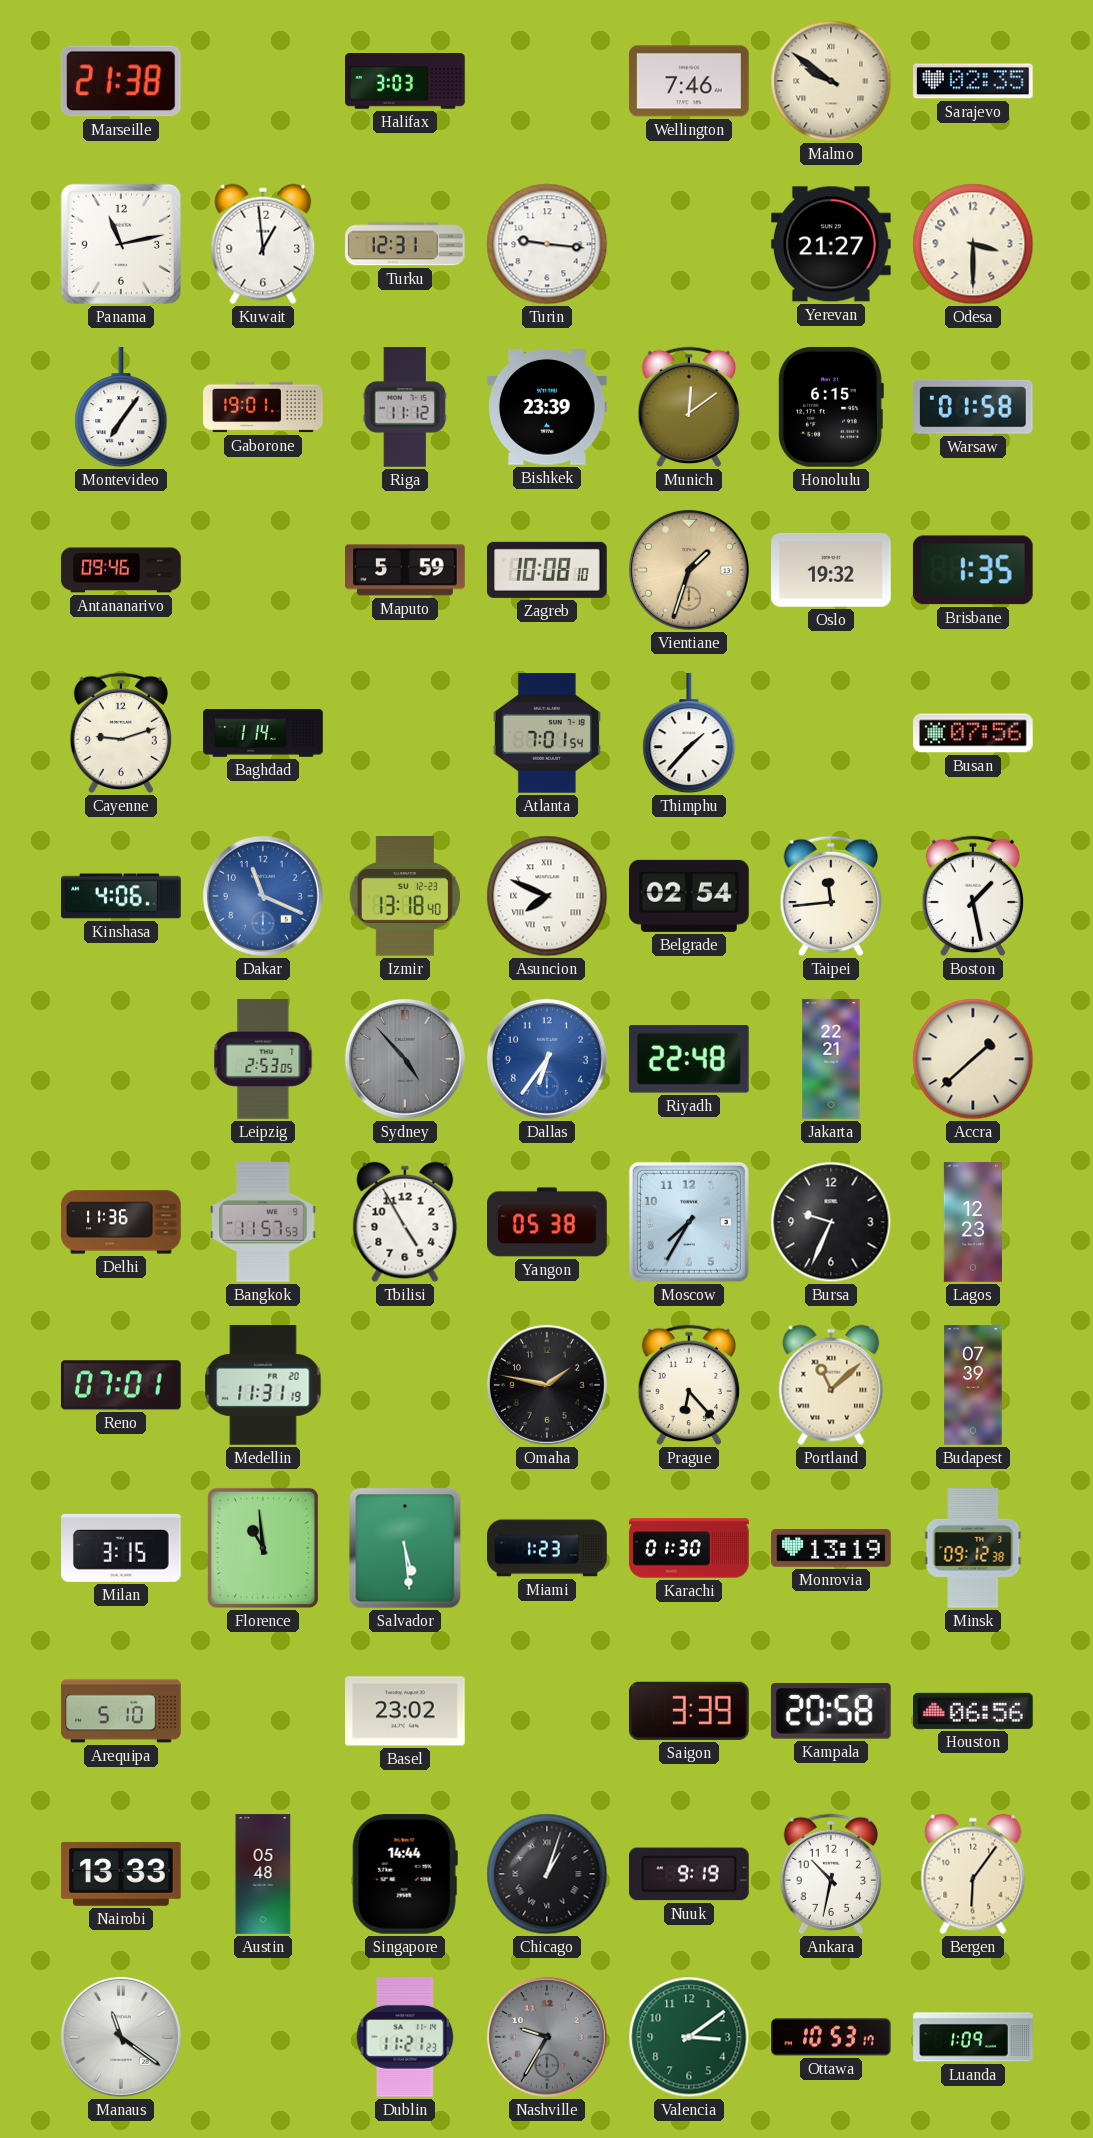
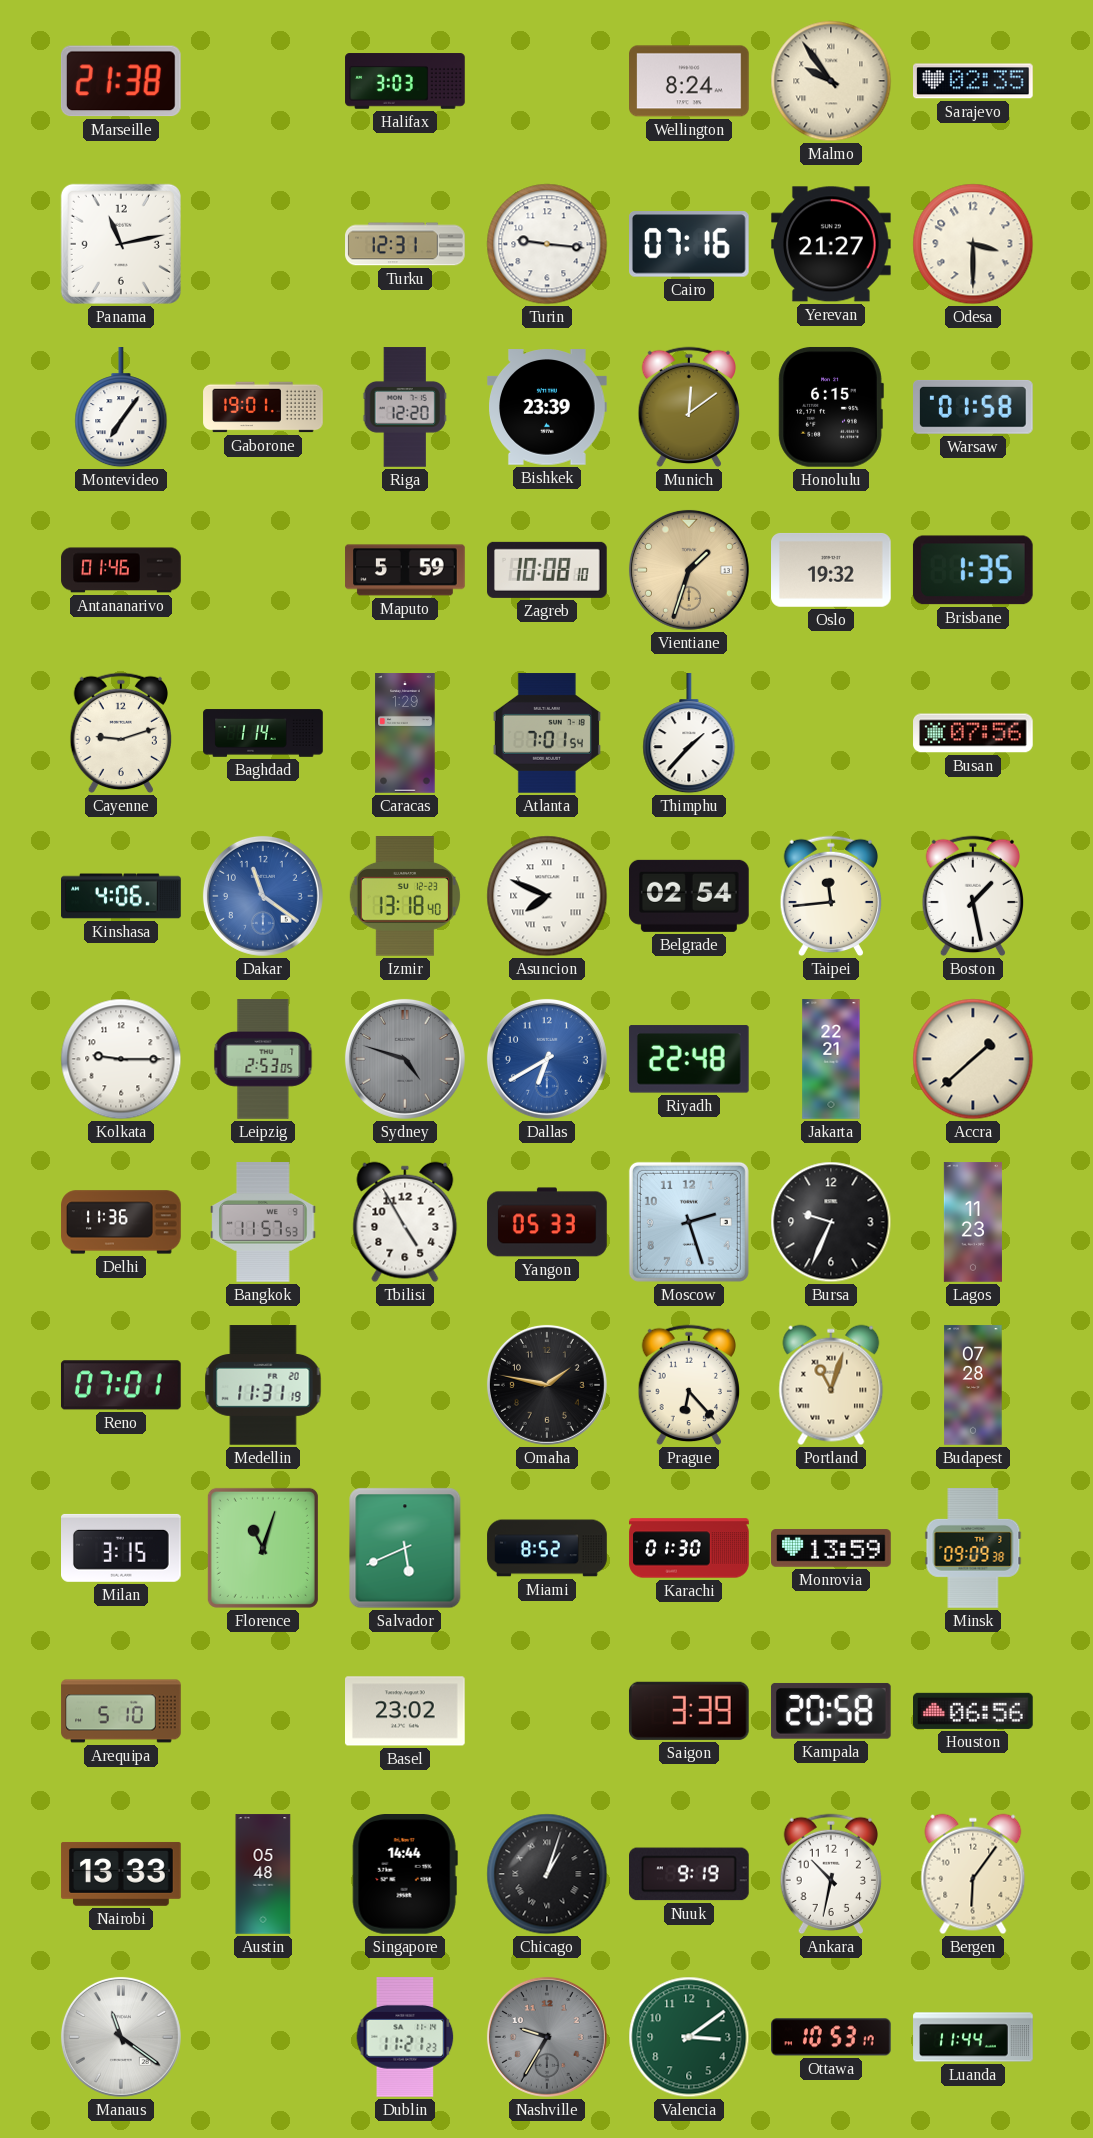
Wellington: 7:46 -> 8:24 (690, 81)
Malmo: 9:51 -> 9:54 (831, 81)
Kuwait: 12:59 -> none (263, 244)
Cairo: none -> 07:16 (690, 244)
Riga: 11:12 -> 12:20 (405, 407)
Antananarivo: 09:46 -> 01:46 (121, 570)
Caracas: none -> 1:29 (405, 733)
Dakar: 11:19 -> 11:21 (263, 896)
Kolkata: none -> 9:15 (121, 1059)
Sydney: 4:53 -> 4:48 (405, 1059)
Dallas: 6:36 -> 6:40 (547, 1059)
Yangon: 05:38 -> 05:33 (547, 1222)
Moscow: 7:35 -> 2:27 (689, 1222)
Lagos: 12:23 -> 11:23 (973, 1222)
Portland: 11:08 -> 11:03 (831, 1385)
Budapest: 07:39 -> 07:28 (973, 1385)
Florence: 10:59 -> 11:03 (263, 1548)
Salvador: 5:29 -> 5:41 (405, 1548)
Miami: 1:23 -> 8:52 (547, 1548)
Monrovia: 13:19 -> 13:59 (831, 1548)
Minsk: 09:12 -> 09:09 (973, 1548)
Luanda: 1:09 -> 11:44 (973, 2037)
